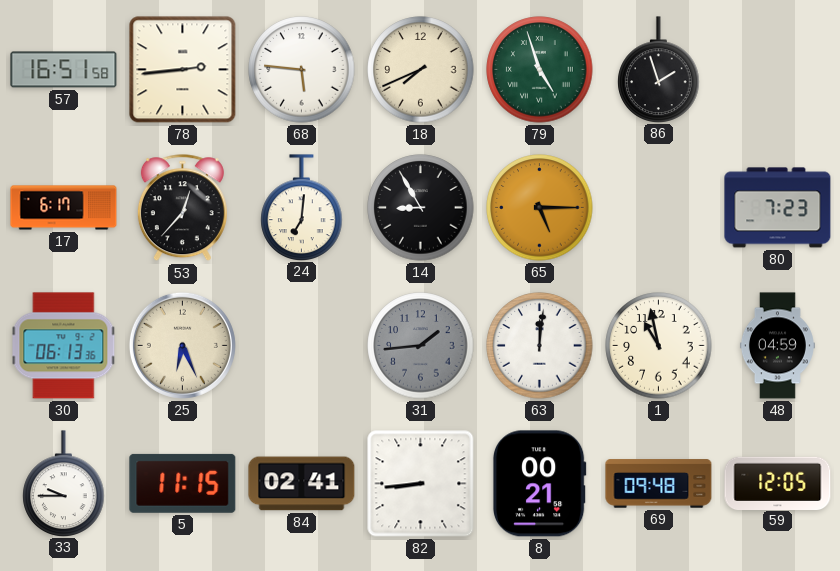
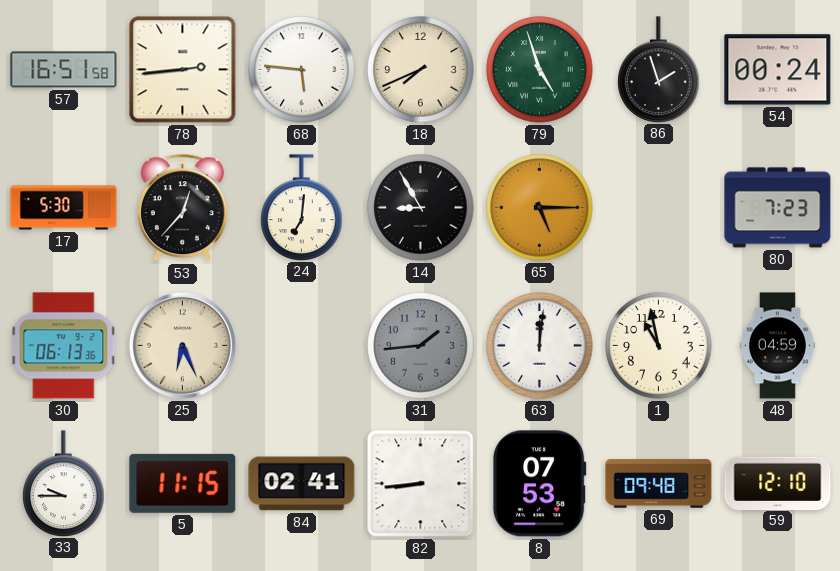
54: none -> 00:24 (778, 70)
17: 6:17 -> 5:30 (64, 208)
8: 00:21 -> 07:53 (539, 484)
59: 12:05 -> 12:10 (778, 483)
